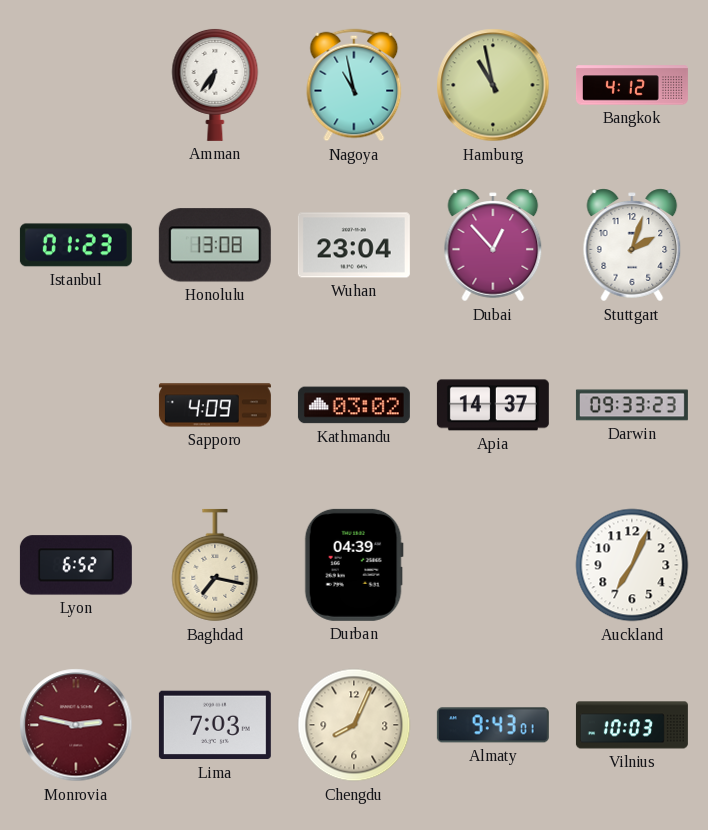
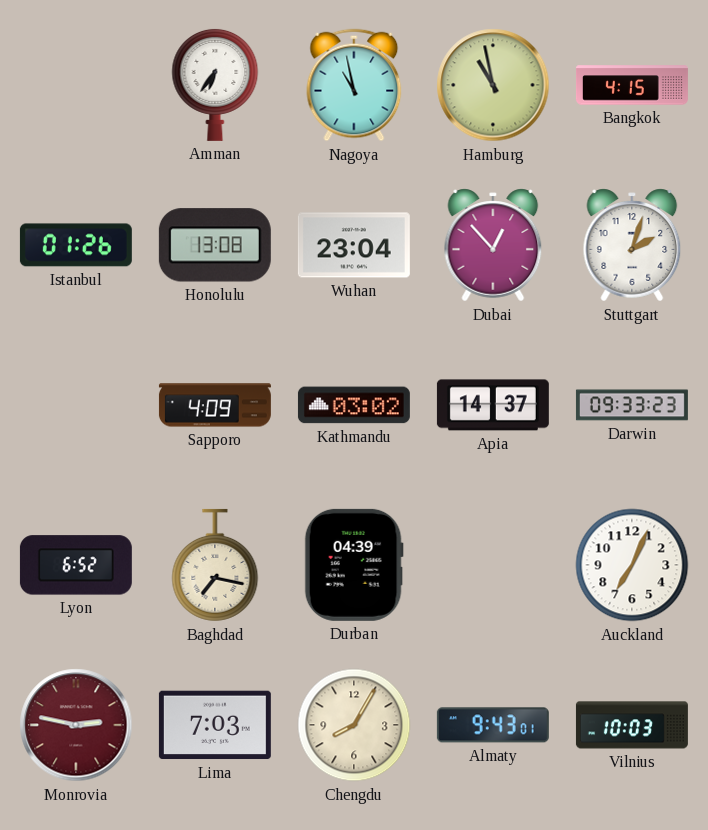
Bangkok: 4:12 -> 4:15 (632, 85)
Istanbul: 01:23 -> 01:26 (76, 245)
Chengdu: 8:04 -> 8:05 (354, 725)
